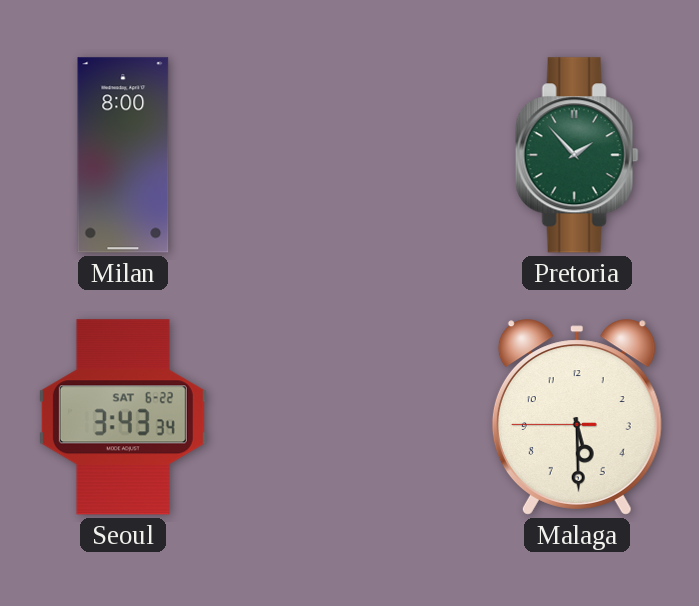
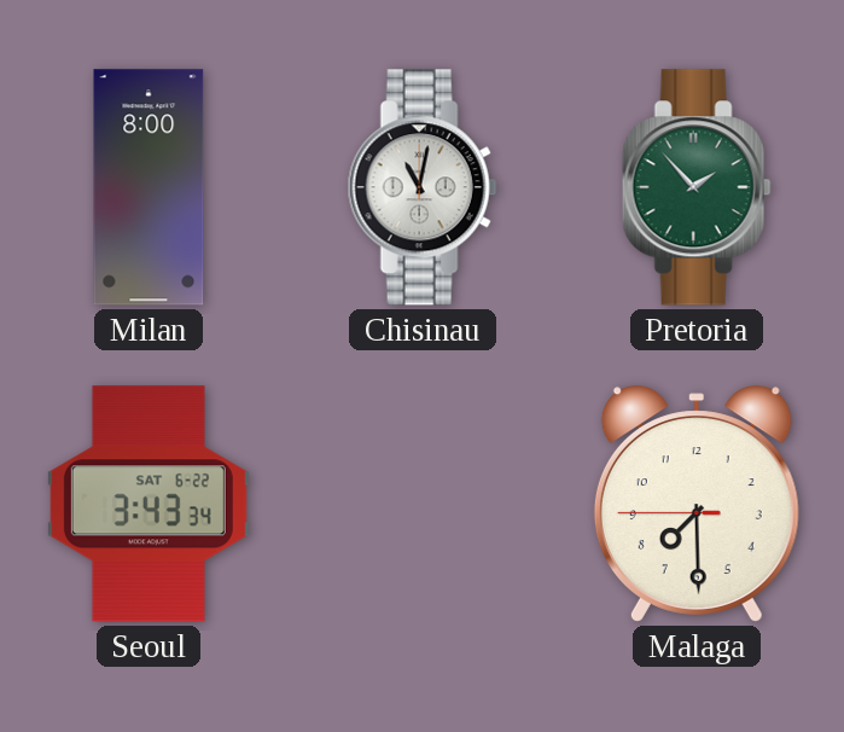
Chisinau: none -> 11:02 (423, 187)
Malaga: 5:29 -> 7:29 (697, 504)
